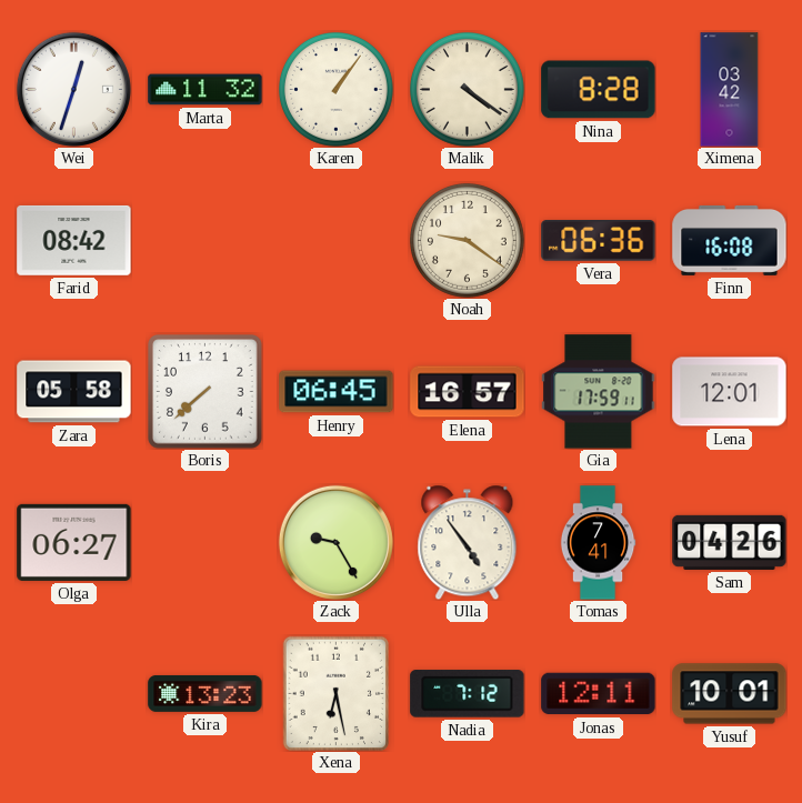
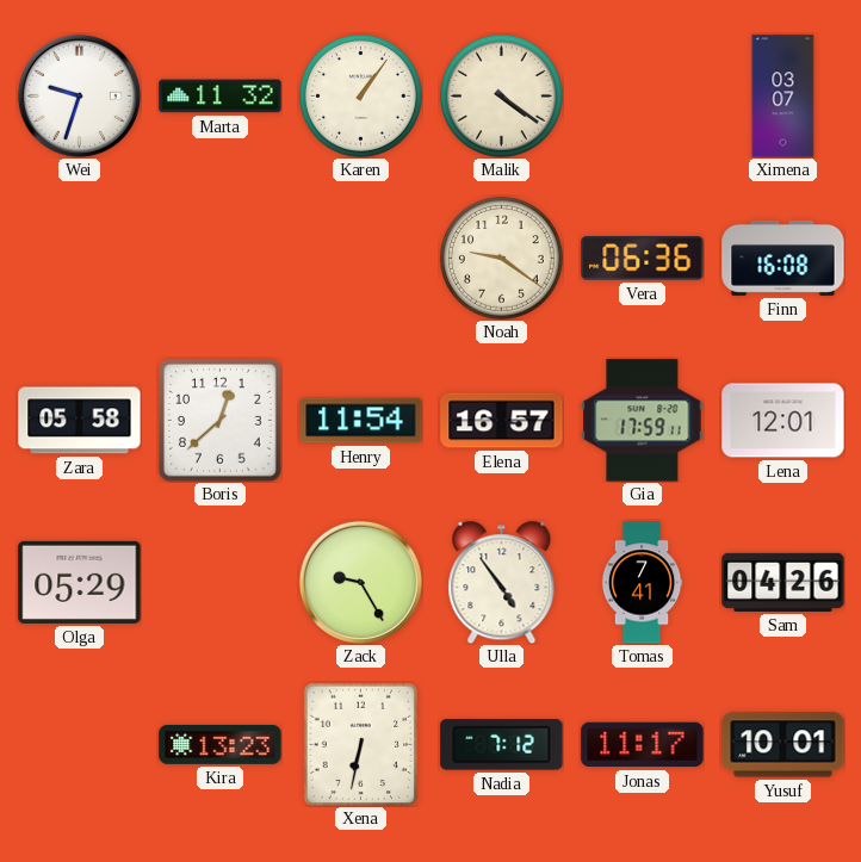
Wei: 12:33 -> 9:33 (79, 95)
Nina: 8:28 -> none (599, 90)
Ximena: 03:42 -> 03:07 (783, 97)
Farid: 08:42 -> none (74, 240)
Boris: 7:38 -> 12:38 (221, 421)
Henry: 06:45 -> 11:54 (361, 421)
Olga: 06:27 -> 05:29 (80, 582)
Xena: 6:28 -> 6:32 (360, 744)
Jonas: 12:11 -> 11:17 (643, 745)
